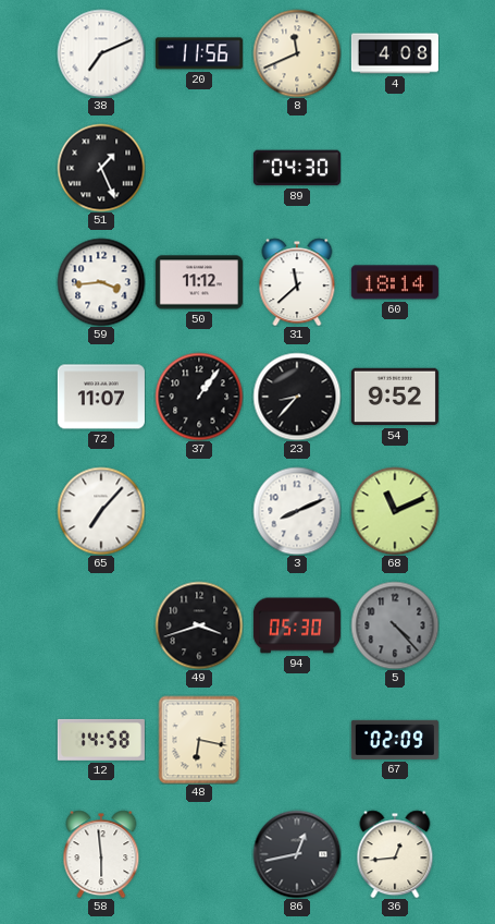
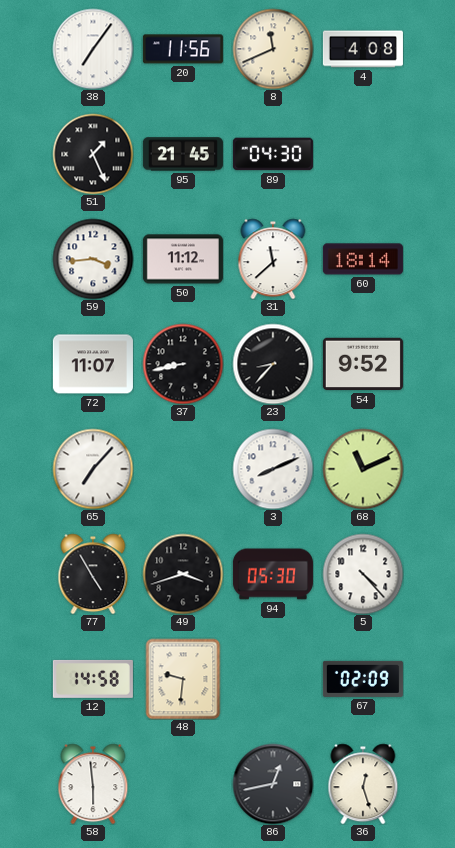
38: 7:11 -> 7:06 (93, 49)
95: none -> 21:45 (183, 154)
37: 1:06 -> 8:43 (183, 364)
77: none -> 4:55 (93, 574)
5 dial: grey -> white (363, 574)
48: 6:17 -> 9:31 (183, 679)
36: 12:44 -> 12:27 (363, 784)
